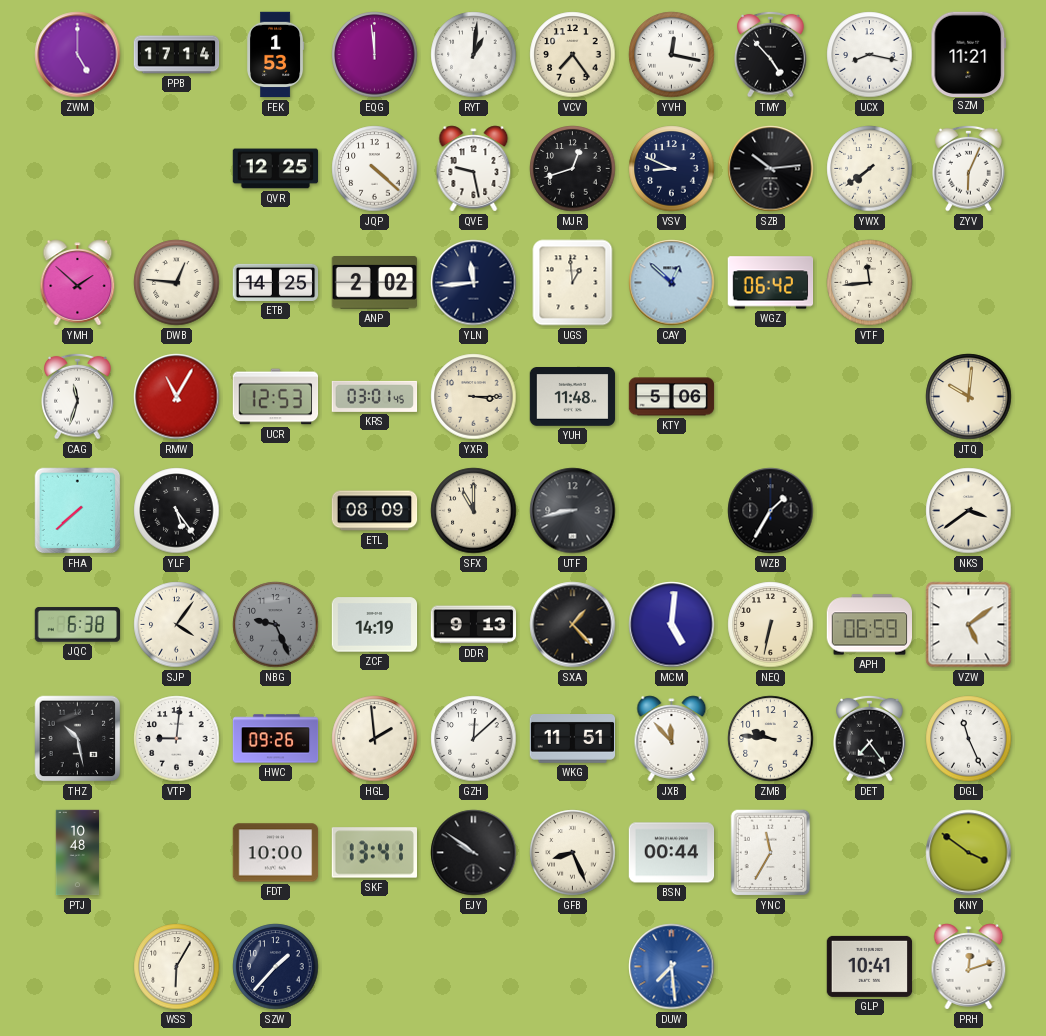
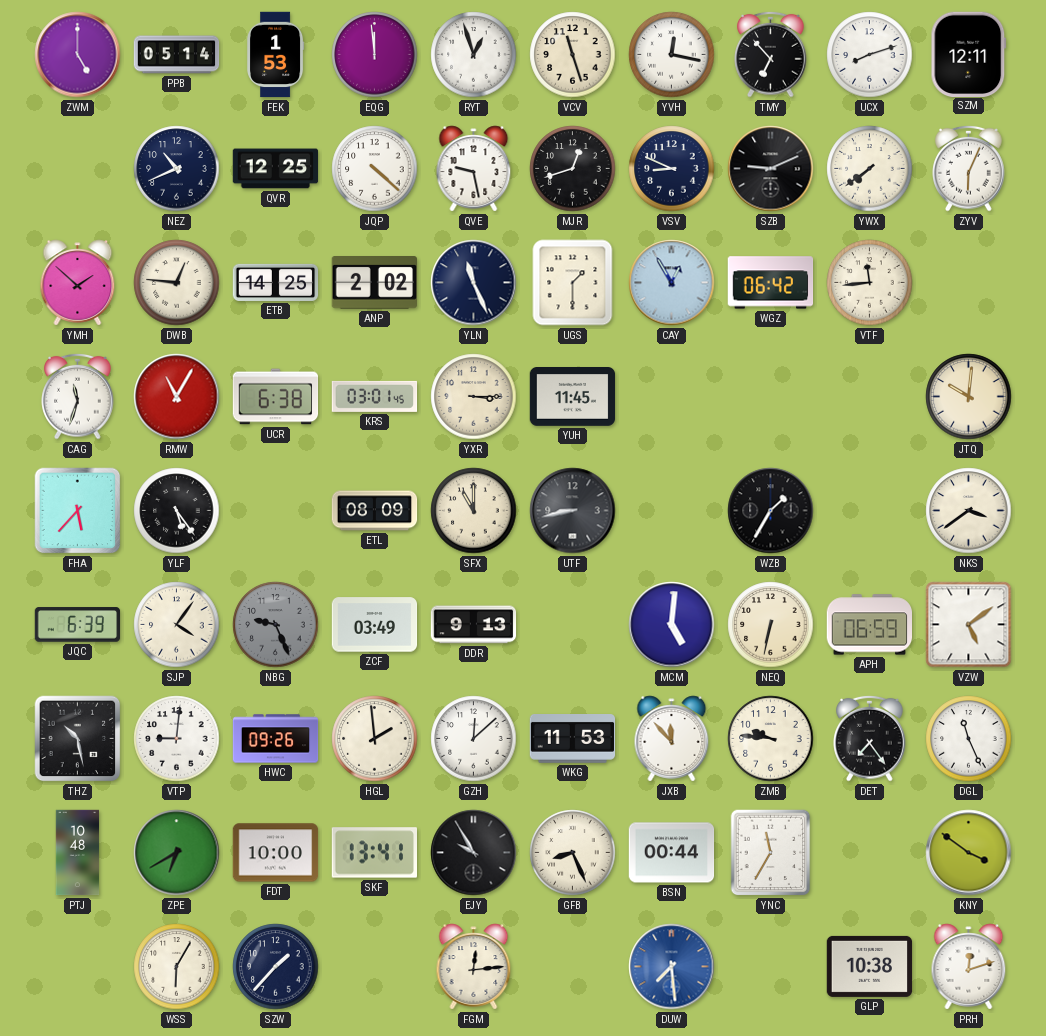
PPB: 17:14 -> 05:14 (177, 55)
RYT: 1:01 -> 12:57 (474, 55)
VCV: 7:24 -> 11:27 (573, 55)
TMY: 4:53 -> 6:53 (771, 54)
UCX: 8:17 -> 8:12 (870, 55)
SZM: 11:21 -> 12:11 (969, 54)
NEZ: none -> 10:41 (177, 169)
SZB: 10:14 -> 9:11 (771, 169)
YLN: 11:44 -> 11:26 (474, 283)
UGS: 12:59 -> 1:30 (573, 283)
CAY: 12:52 -> 12:55 (672, 283)
UCR: 12:53 -> 6:38 (276, 397)
YUH: 11:48 -> 11:45 (573, 397)
KTY: 5:06 -> none (672, 397)
FHA: 7:38 -> 5:37 (78, 511)
JQC: 6:38 -> 6:39 (78, 625)
ZCF: 14:19 -> 03:49 (375, 625)
SXA: 1:23 -> none (573, 625)
WKG: 11:51 -> 11:53 (573, 739)
ZPE: none -> 6:40 (177, 853)
EJY: 9:51 -> 9:55 (474, 853)
FGM: none -> 12:14 (474, 967)
GLP: 10:41 -> 10:38 (870, 966)
